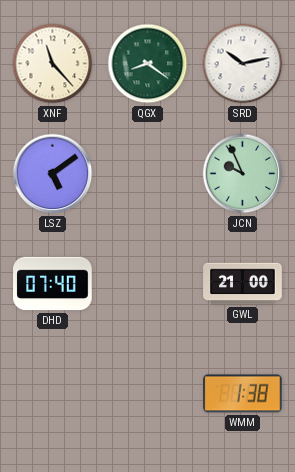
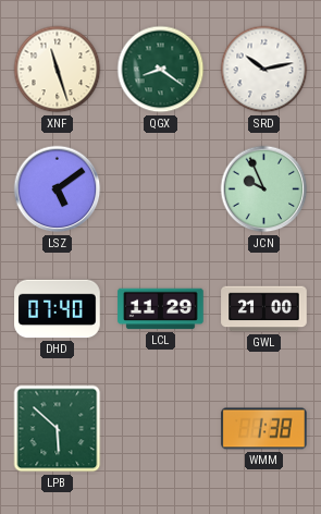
XNF: 11:23 -> 11:27 (58, 70)
LCL: none -> 11:29 (161, 309)
LPB: none -> 5:52 (58, 429)
